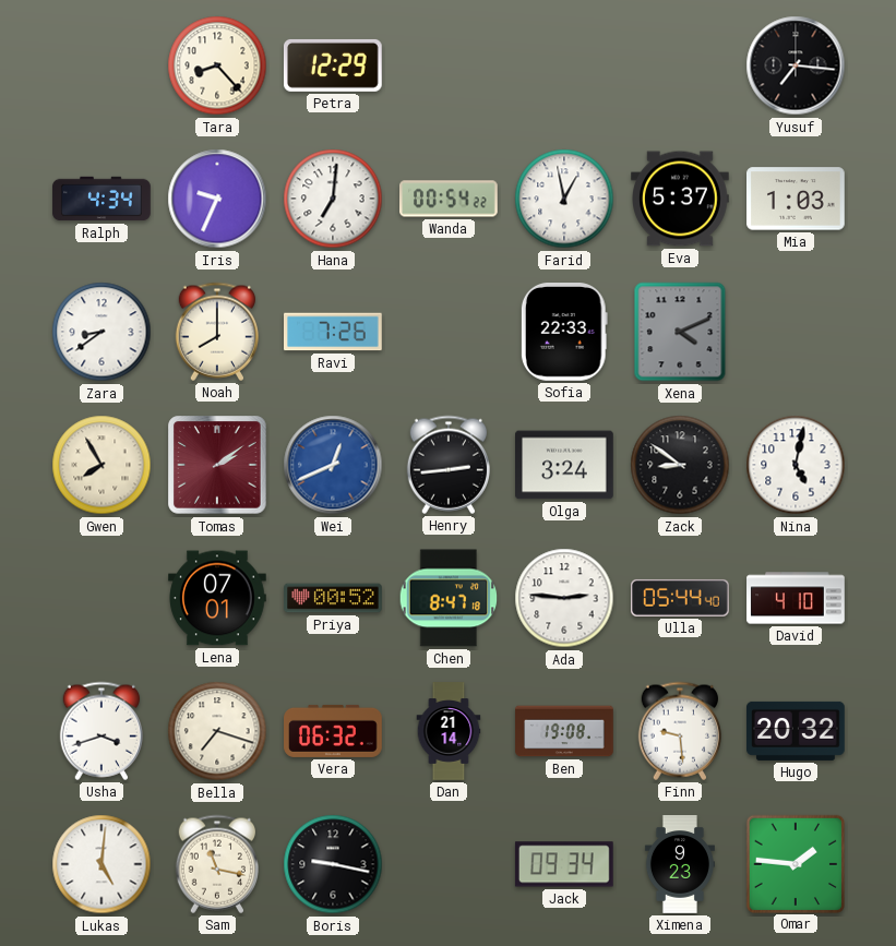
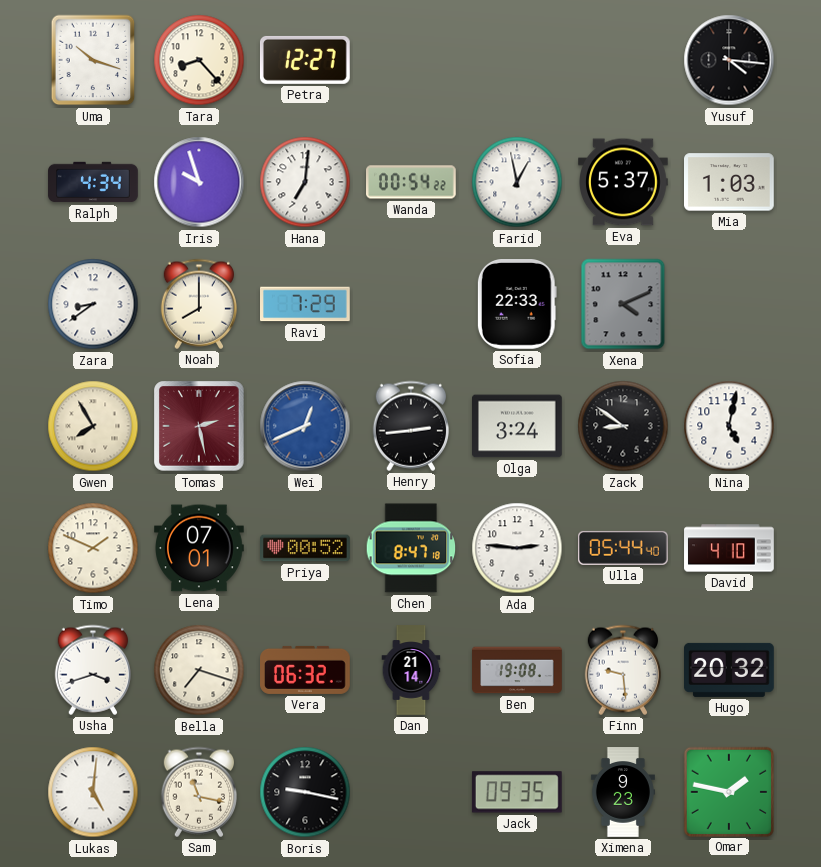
Uma: none -> 10:18 (93, 60)
Petra: 12:29 -> 12:27 (305, 60)
Yusuf: 7:16 -> 4:16 (729, 60)
Iris: 9:34 -> 9:57 (199, 182)
Ravi: 7:26 -> 7:29 (306, 304)
Tomas: 2:09 -> 2:28 (199, 426)
Timo: none -> 1:49 (93, 548)
Jack: 09:34 -> 09:35 (517, 792)
Omar: 1:46 -> 1:47 (728, 791)
